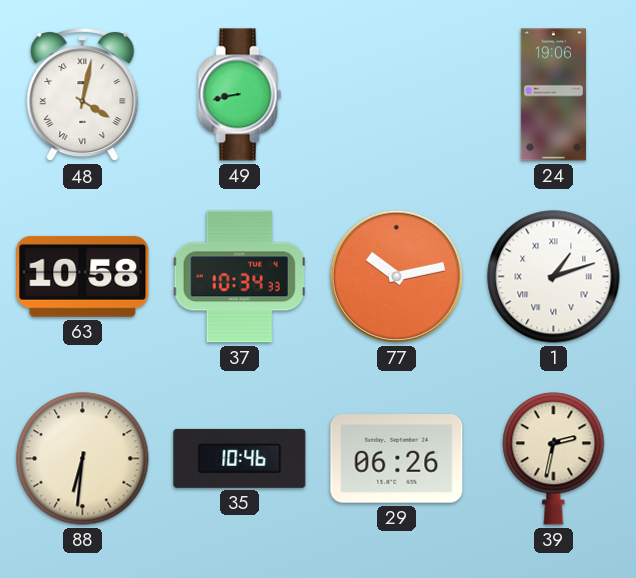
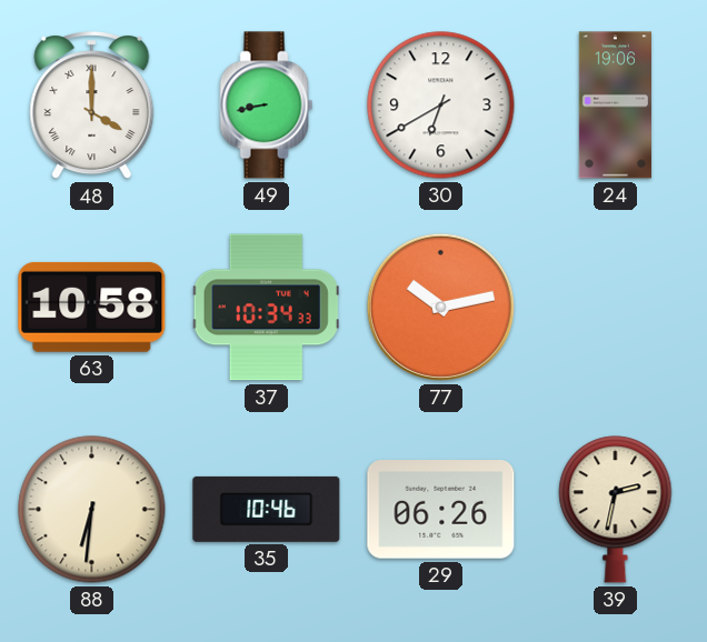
48: 4:02 -> 4:00 (92, 107)
30: none -> 6:40 (441, 106)
1: 1:12 -> none (554, 277)
